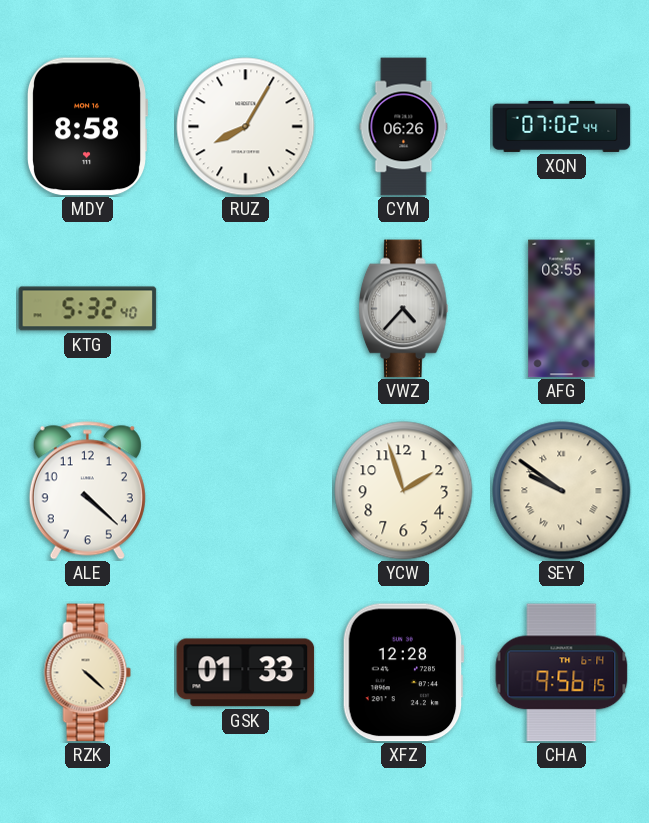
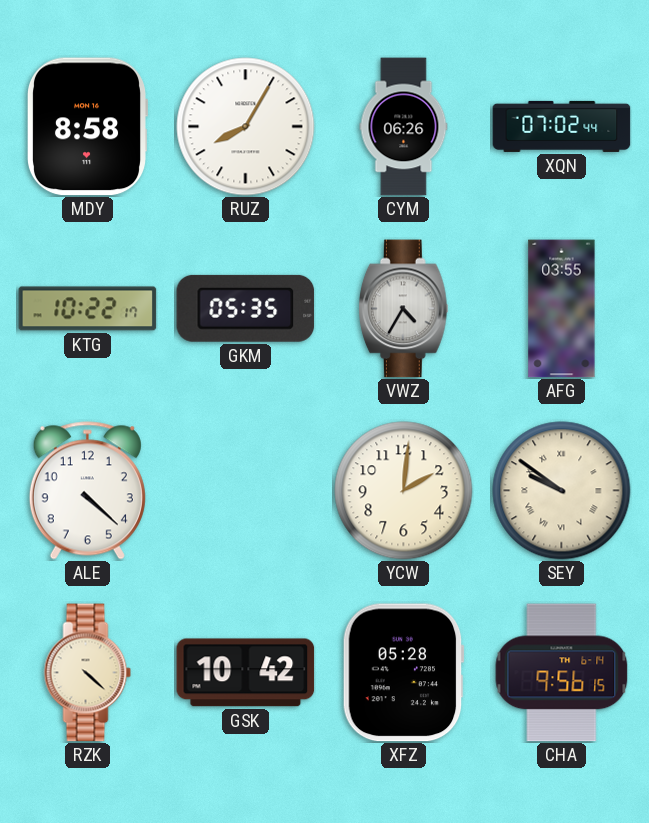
KTG: 5:32 -> 10:22 (88, 309)
GKM: none -> 05:35 (246, 308)
VWZ: 4:37 -> 4:35 (403, 309)
YCW: 1:57 -> 2:01 (404, 491)
GSK: 01:33 -> 10:42 (246, 673)
XFZ: 12:28 -> 05:28 (403, 673)
